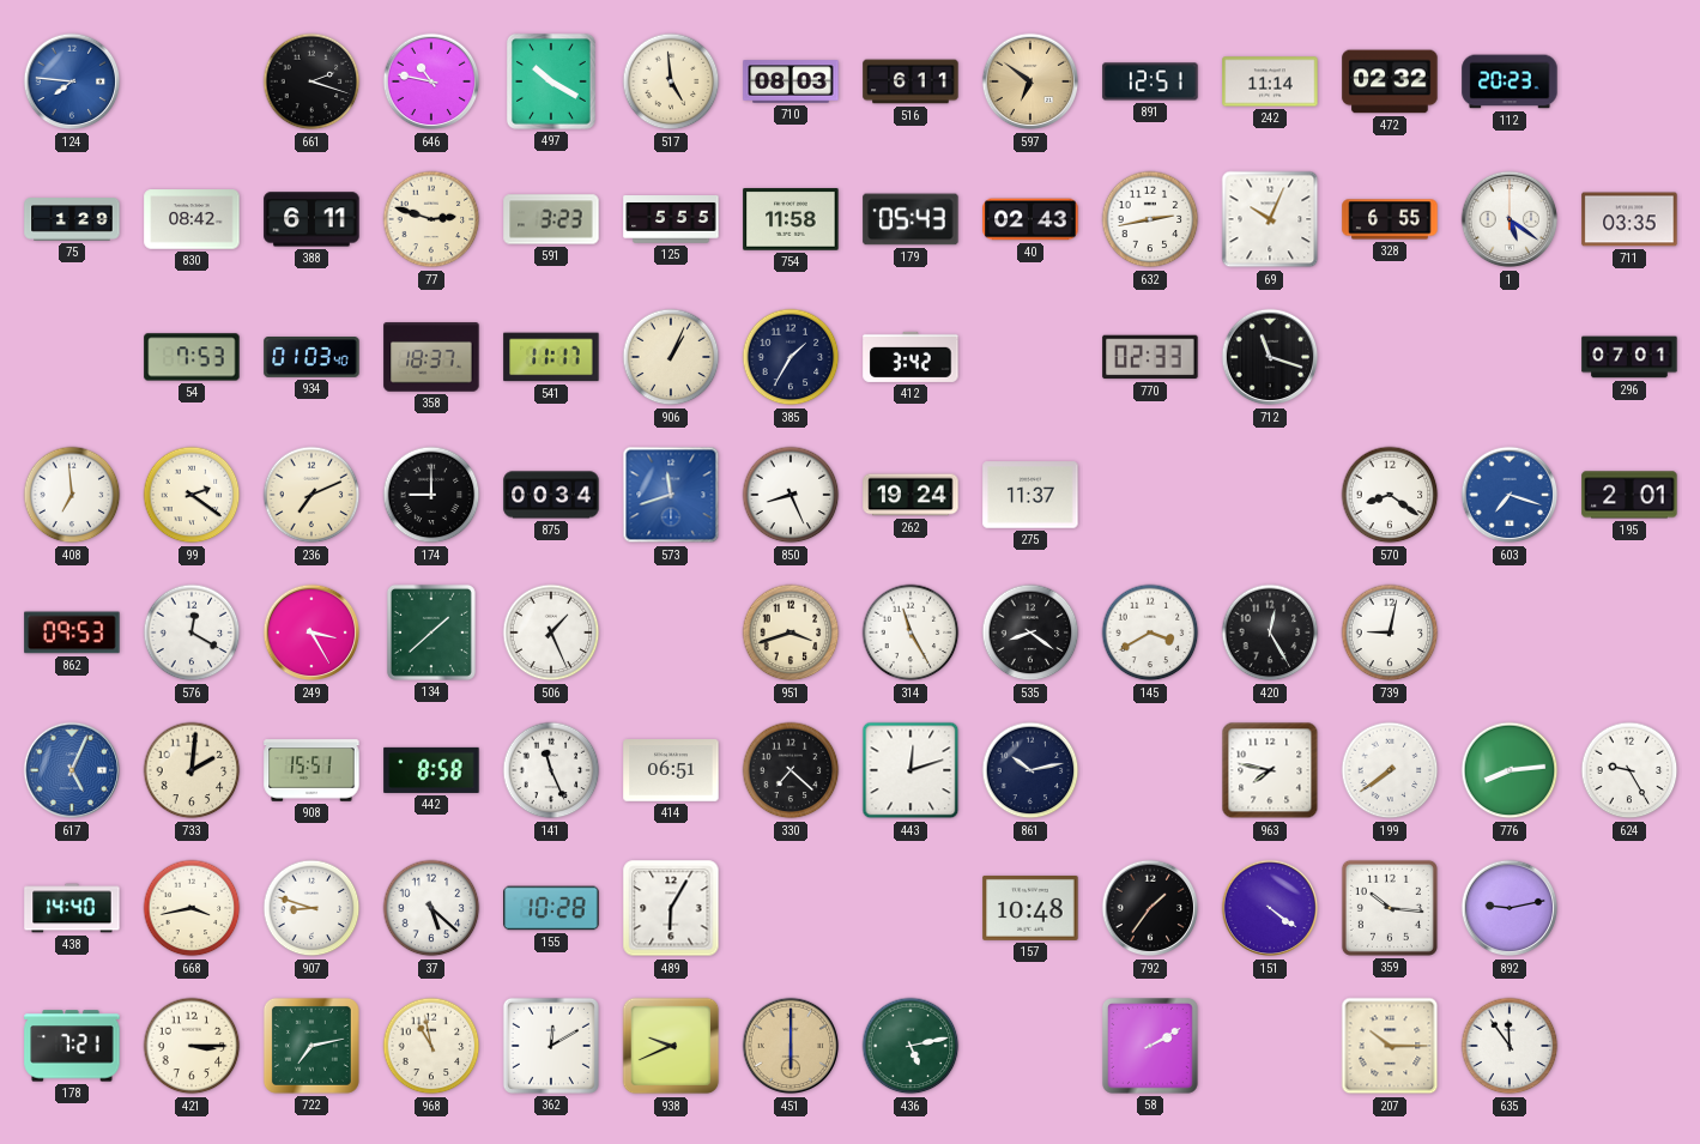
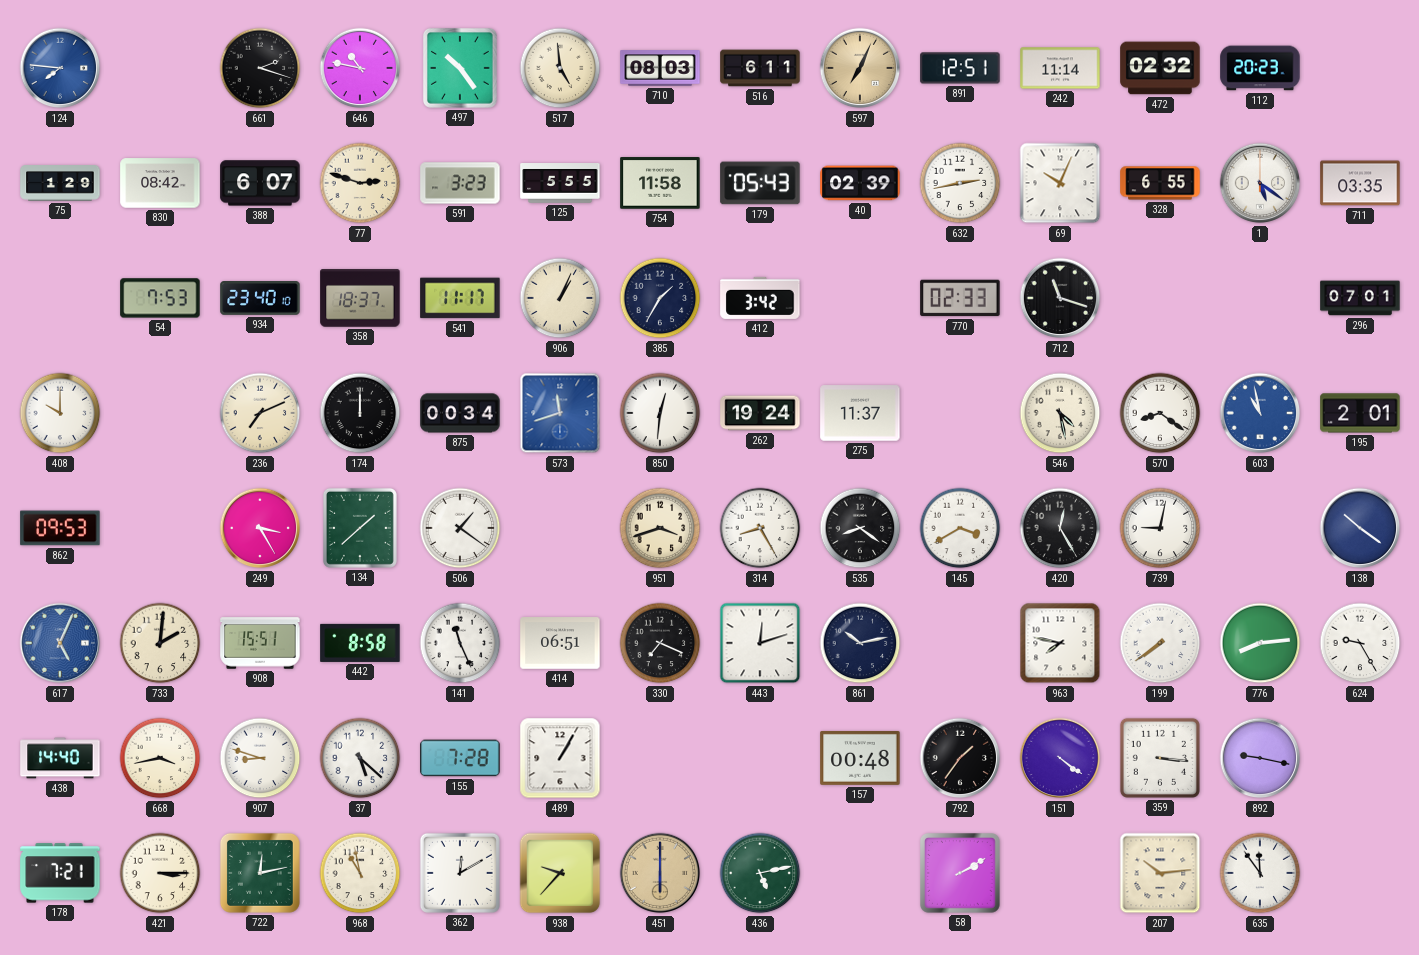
497: 10:20 -> 10:24 (460, 68)
597: 6:51 -> 7:04 (860, 68)
388: 6:11 -> 6:07 (260, 183)
40: 02:43 -> 02:39 (860, 183)
934: 01:03 -> 23:40 (260, 299)
408: 6:59 -> 10:00 (60, 413)
99: 2:21 -> none (192, 495)
174: 9:00 -> 12:00 (360, 413)
850: 8:26 -> 12:31 (660, 413)
546: none -> 4:28 (1060, 413)
603: 7:18 -> 10:58 (1260, 413)
576: 12:20 -> none (192, 632)
506: 1:26 -> 1:21 (460, 528)
314: 11:25 -> 8:25 (760, 528)
138: none -> 10:21 (1360, 528)
330: 7:22 -> 7:19 (660, 643)
155: 10:28 -> 7:28 (460, 758)
489: 6:05 -> 1:05 (560, 758)
157: 10:48 -> 00:48 (860, 758)
359: 10:16 -> 3:16 (1160, 758)
892: 9:13 -> 9:17 (1260, 758)
722: 7:13 -> 12:13 (260, 873)
938: 9:41 -> 9:37 (560, 873)
207: 10:15 -> 10:14 (1160, 873)
